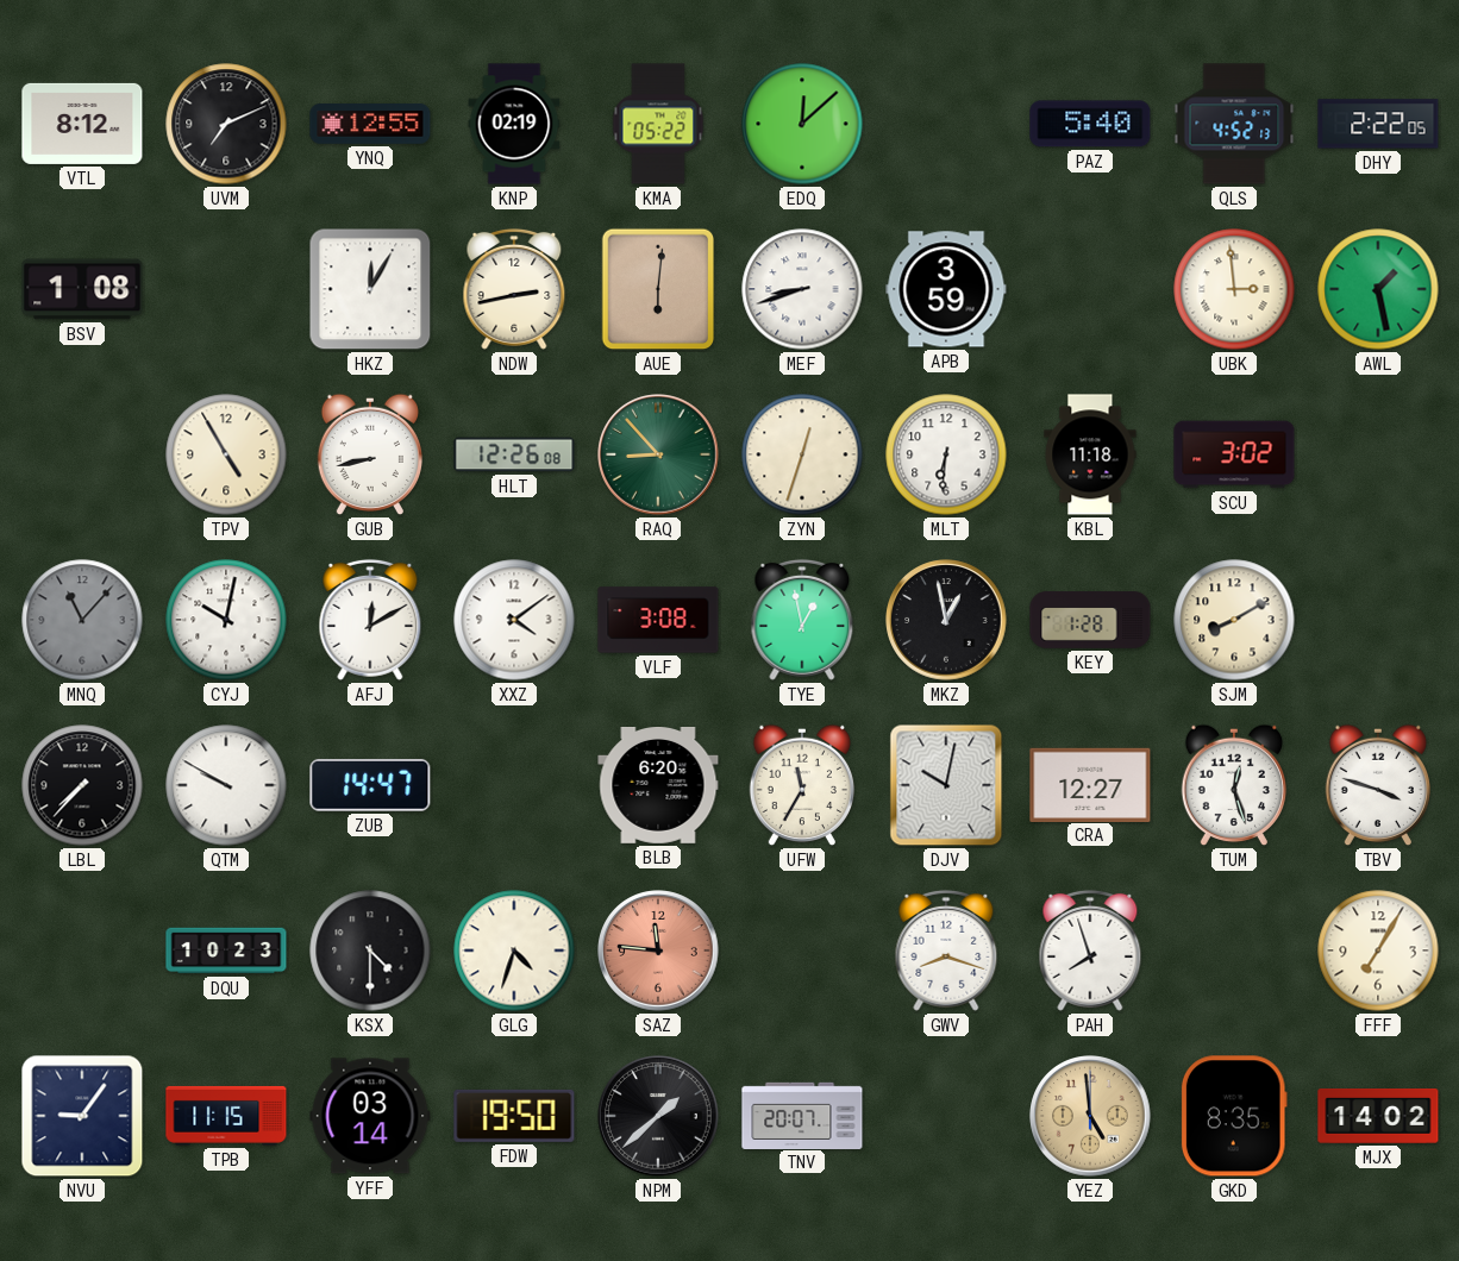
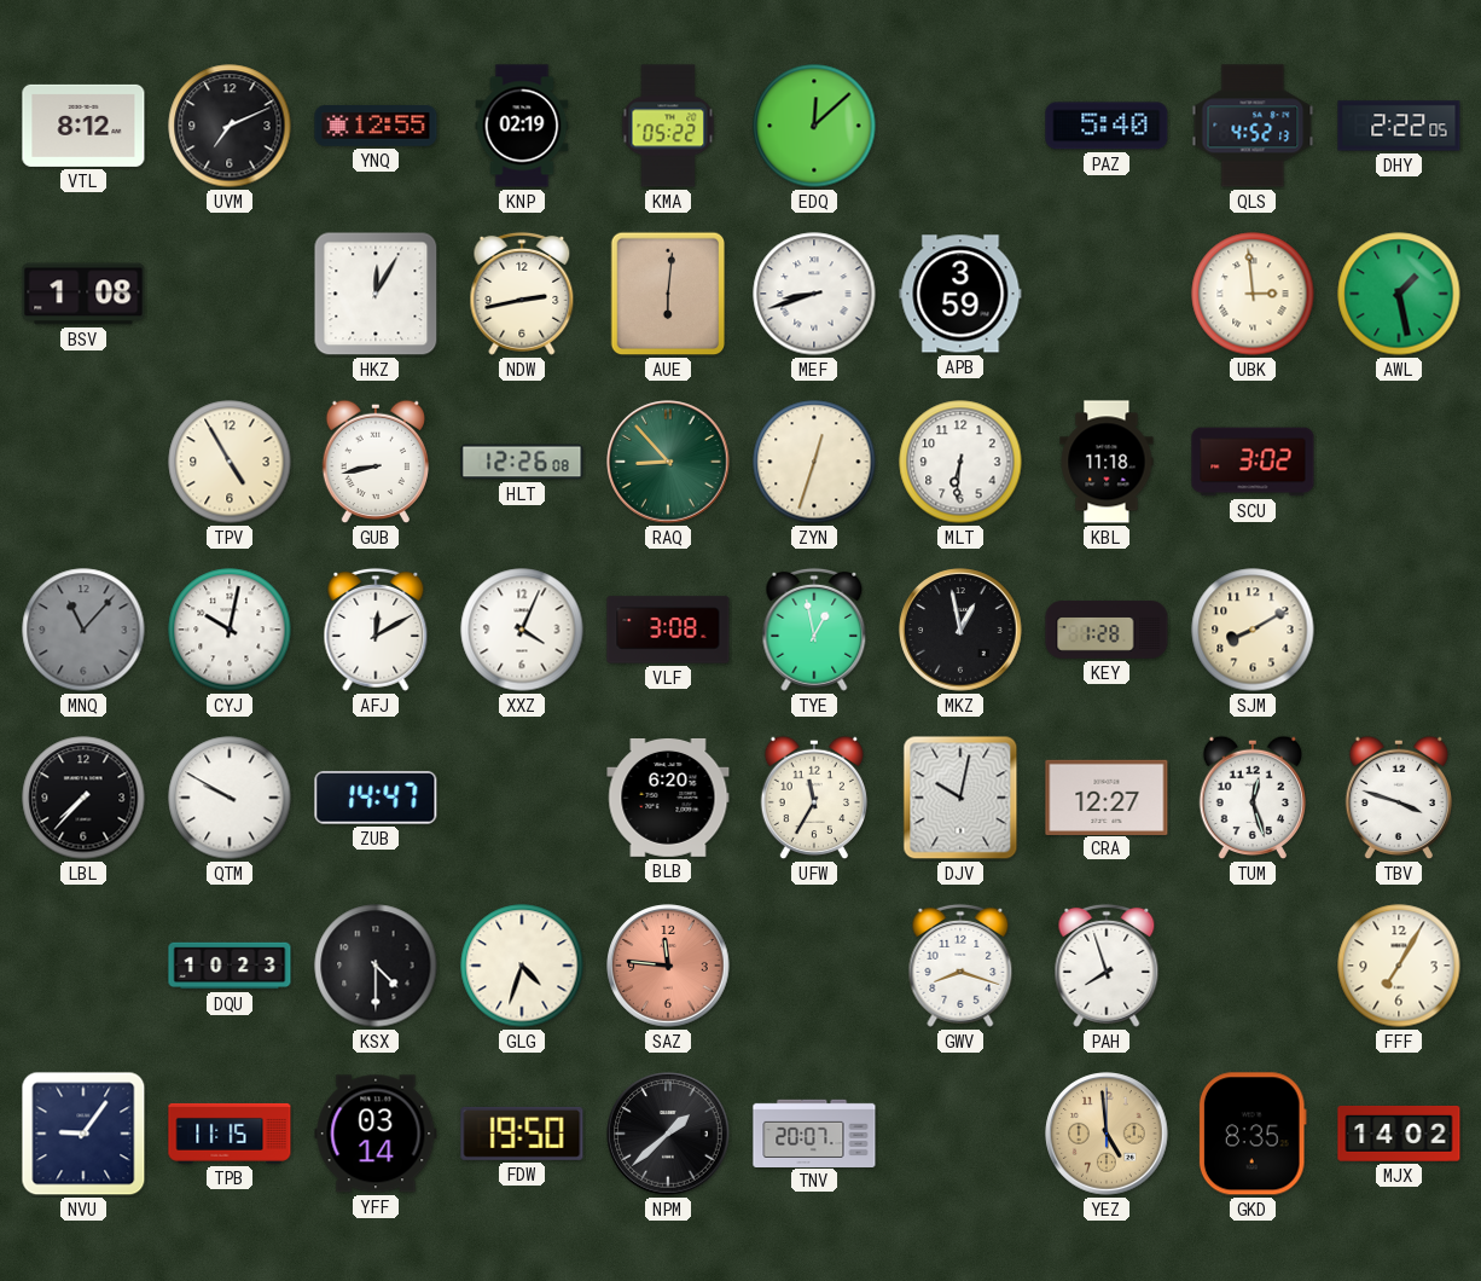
XXZ: 4:09 -> 4:04 (522, 630)
